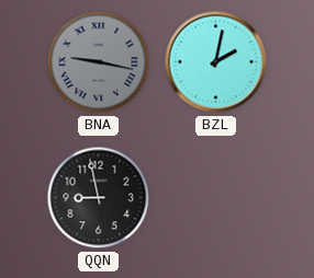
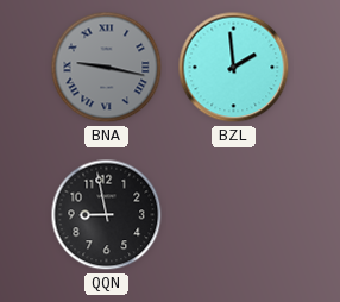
BZL: 2:02 -> 1:59 (234, 68)
